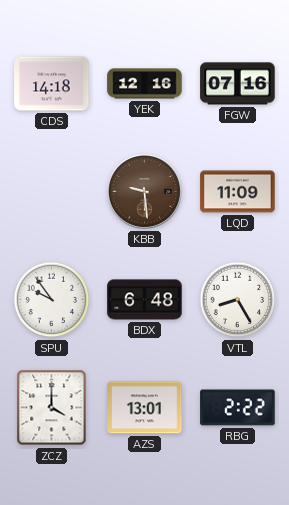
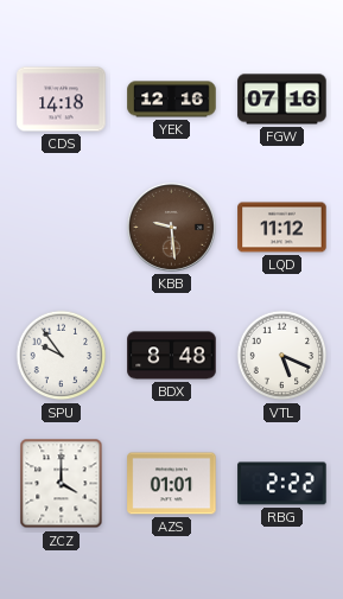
LQD: 11:09 -> 11:12 (282, 228)
BDX: 6:48 -> 8:48 (172, 356)
VTL: 8:25 -> 5:19 (282, 356)
AZS: 13:01 -> 01:01 (172, 484)
